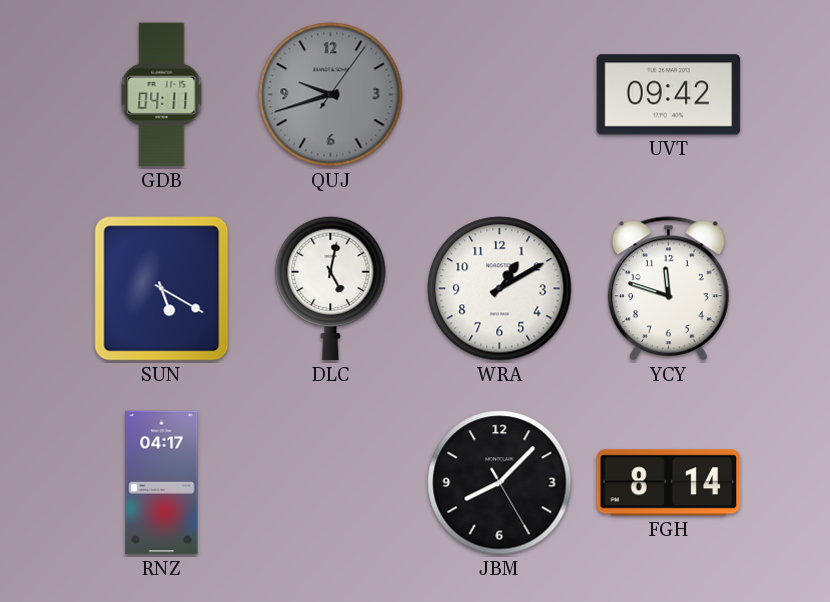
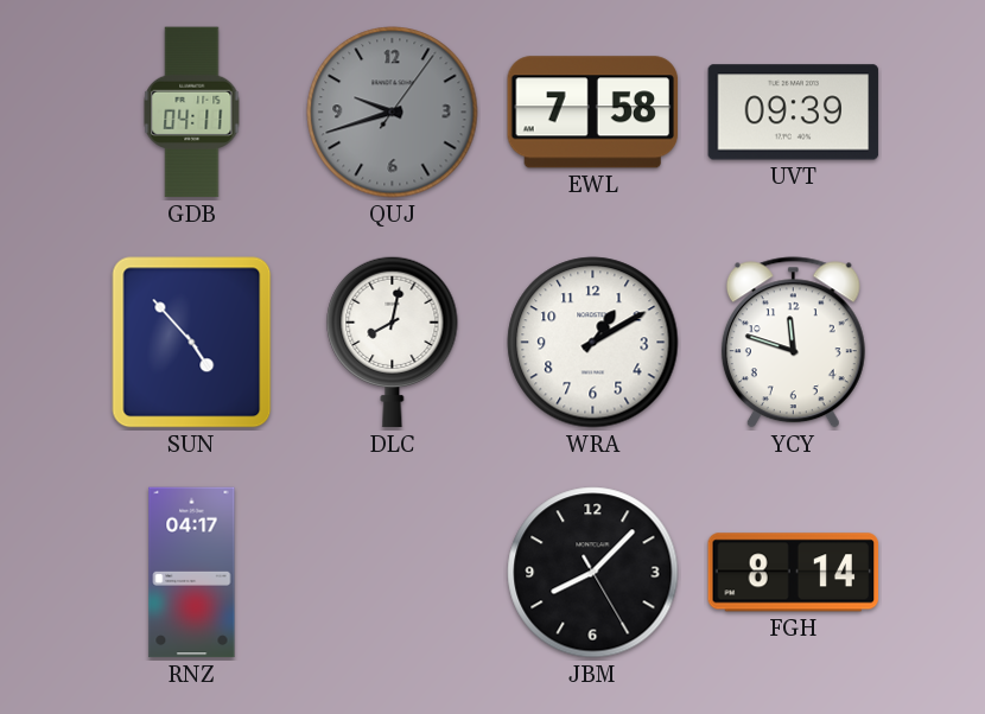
EWL: none -> 7:58 (593, 113)
UVT: 09:42 -> 09:39 (794, 113)
SUN: 5:20 -> 4:53 (192, 343)
DLC: 5:02 -> 8:02 (393, 342)
